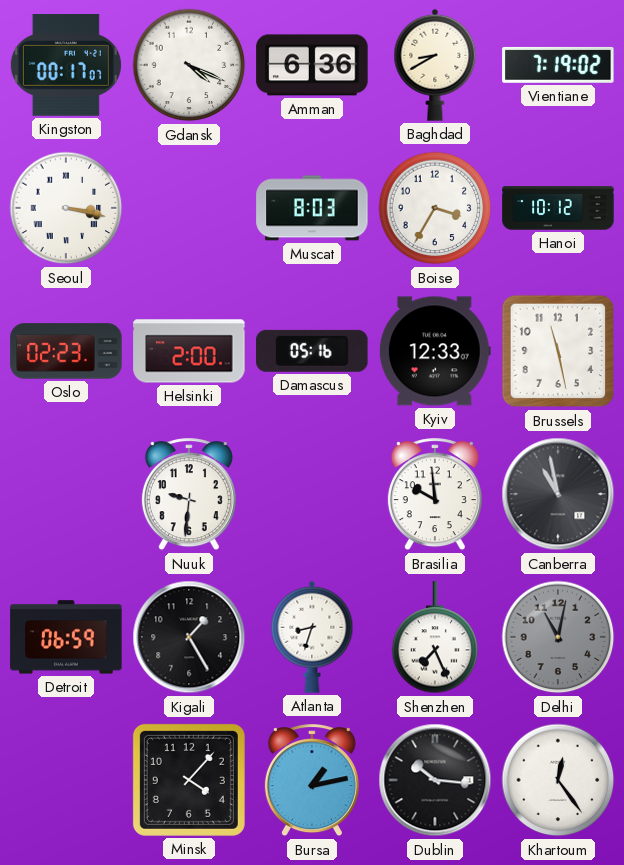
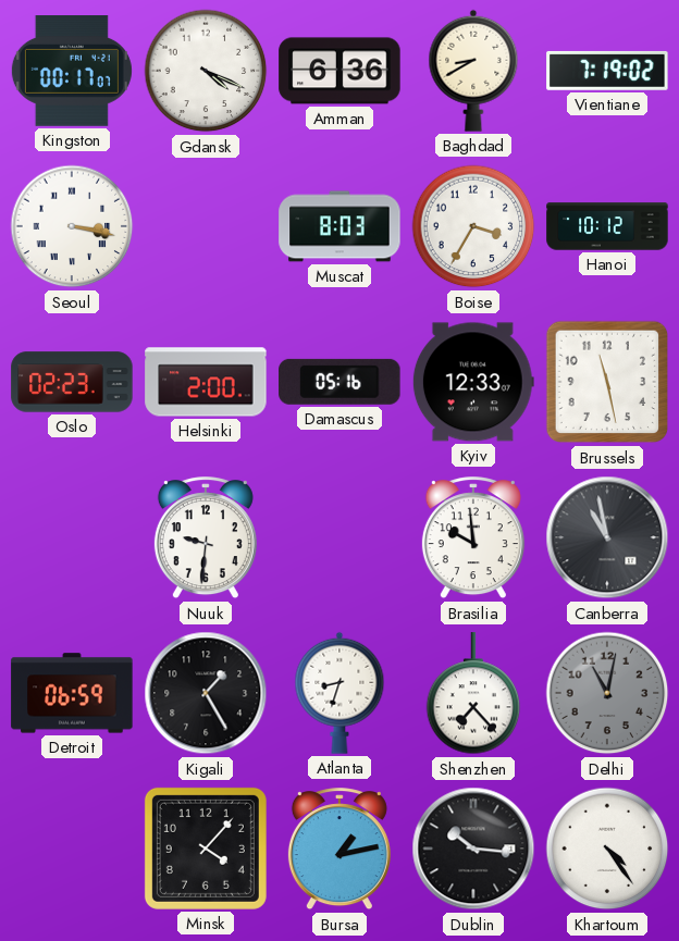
Shenzhen: 7:26 -> 7:23 (473, 694)
Khartoum: 12:24 -> 4:24 (607, 849)
